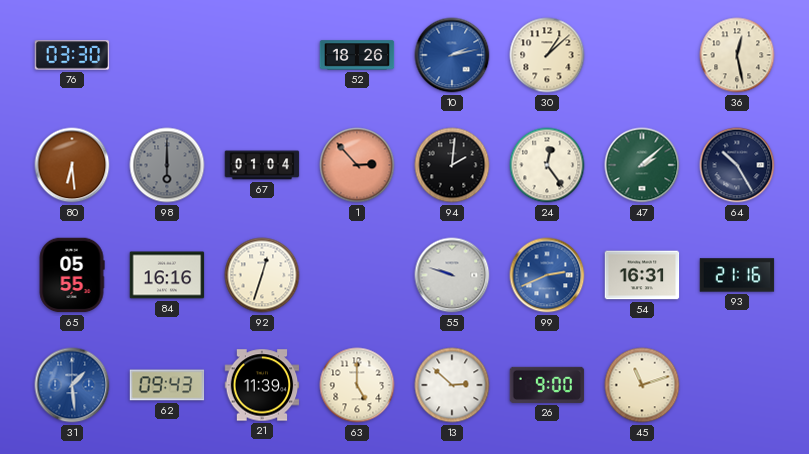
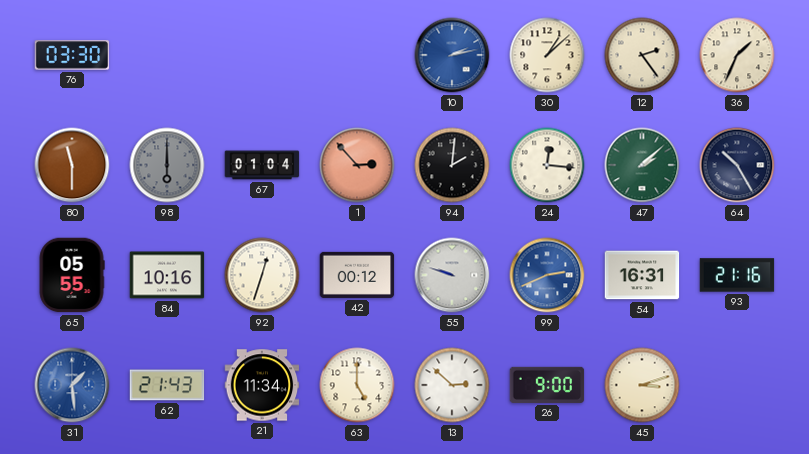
52: 18:26 -> none (357, 55)
12: none -> 2:24 (642, 55)
36: 12:28 -> 1:34 (737, 55)
80: 6:29 -> 11:30 (72, 165)
24: 12:24 -> 12:16 (547, 165)
84: 16:16 -> 10:16 (167, 275)
42: none -> 00:12 (357, 275)
62: 09:43 -> 21:43 (167, 385)
21: 11:39 -> 11:34 (262, 385)
45: 11:12 -> 3:12 (642, 385)
